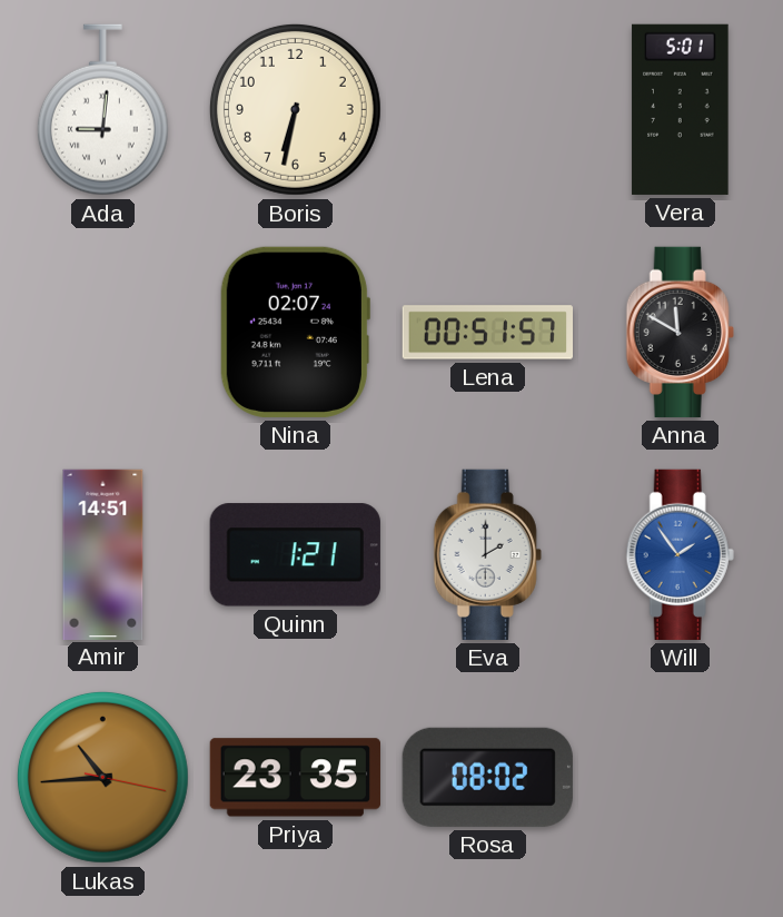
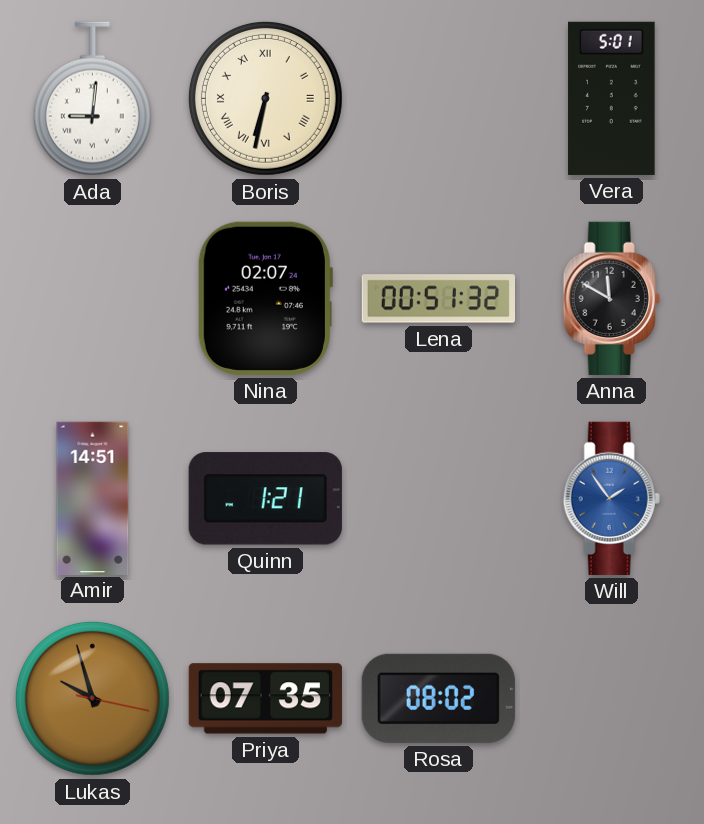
Boris numerals: Arabic -> Roman (265, 98)
Lena: 00:51:57 -> 00:51:32 (438, 299)
Eva: 2:00 -> none (487, 554)
Lukas: 10:44 -> 9:57 (92, 698)
Priya: 23:35 -> 07:35 (265, 699)
